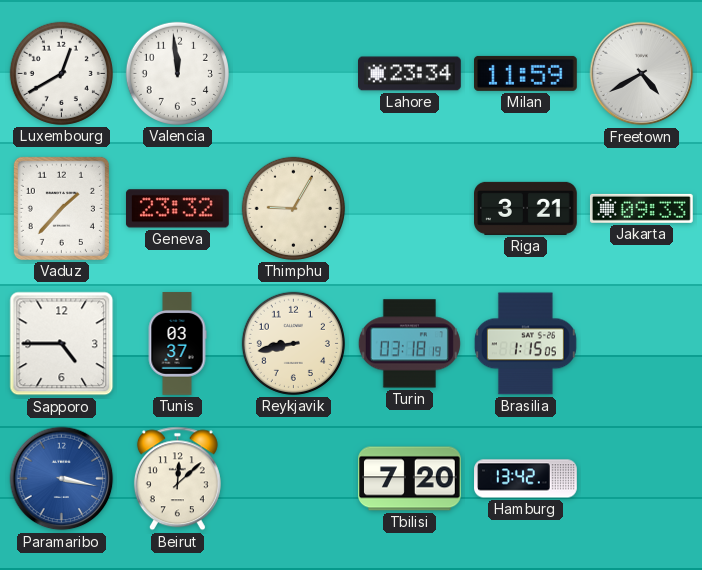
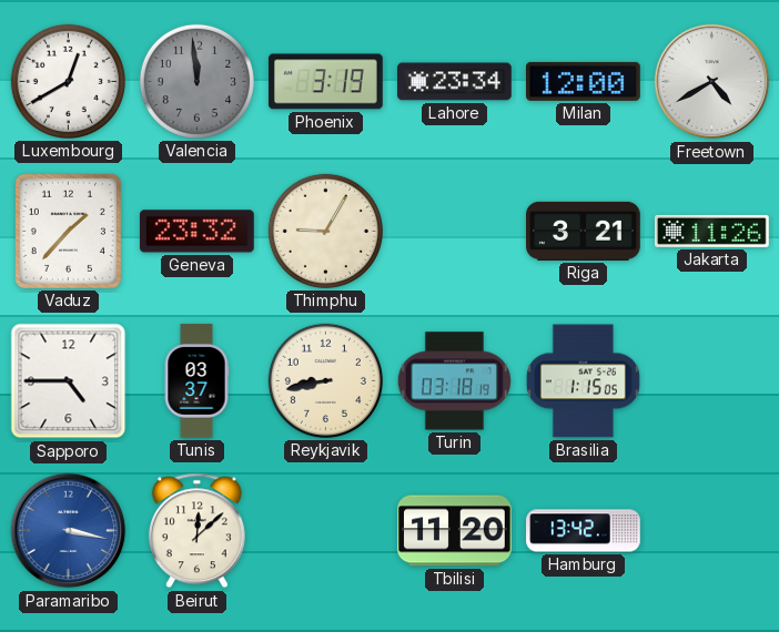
Valencia dial: white -> grey (196, 81)
Phoenix: none -> 3:19 (326, 82)
Milan: 11:59 -> 12:00 (584, 81)
Jakarta: 09:33 -> 11:26 (711, 231)
Tbilisi: 7:20 -> 11:20 (455, 531)
